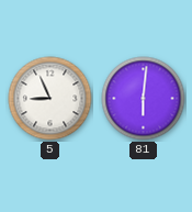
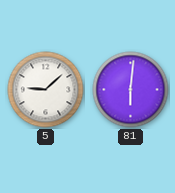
5: 8:56 -> 9:08 (46, 90)
